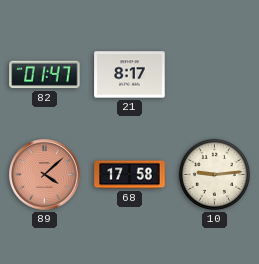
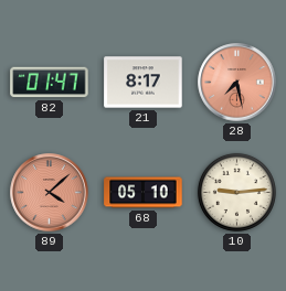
28: none -> 7:28 (237, 83)
68: 17:58 -> 05:10 (144, 193)
